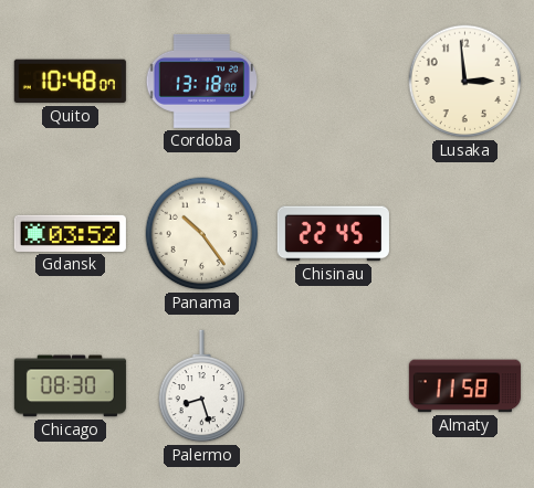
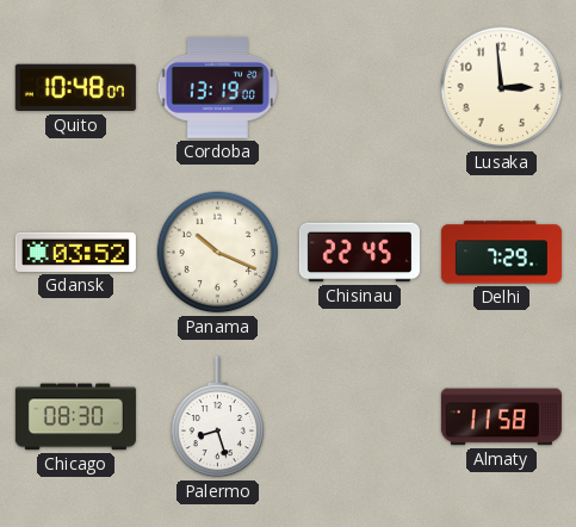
Cordoba: 13:18 -> 13:19 (217, 87)
Panama: 10:24 -> 10:19 (218, 253)
Delhi: none -> 7:29 (501, 253)
